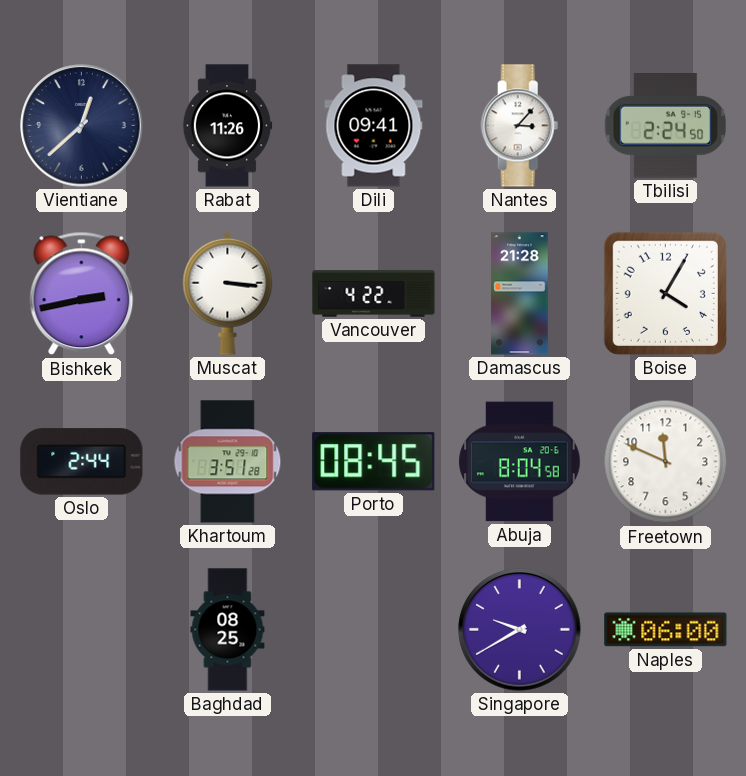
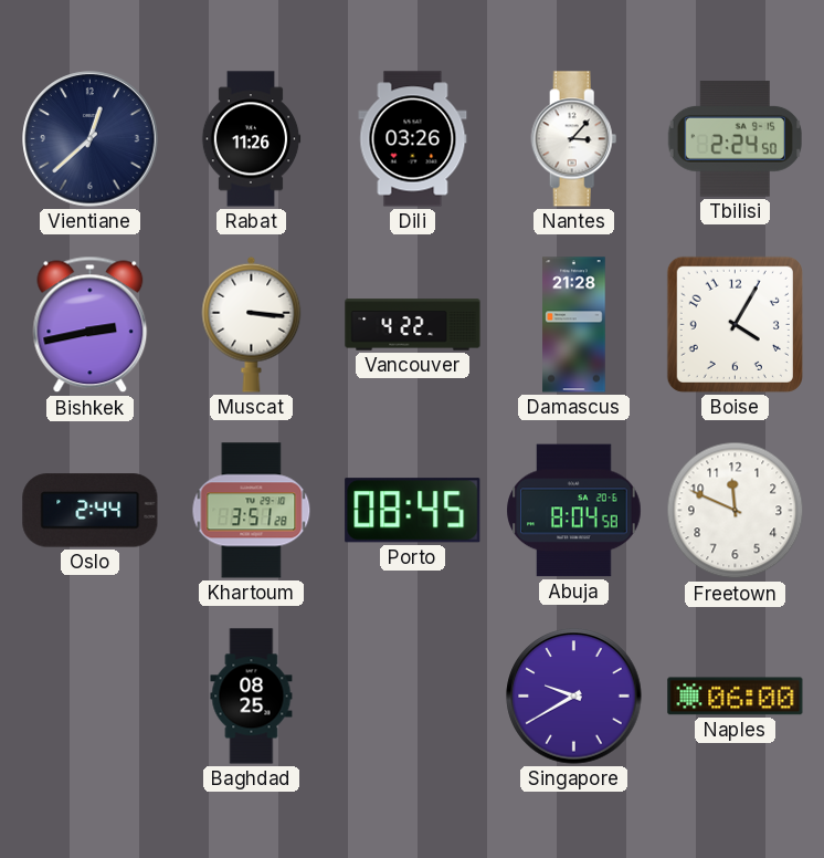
Dili: 09:41 -> 03:26 (413, 139)
